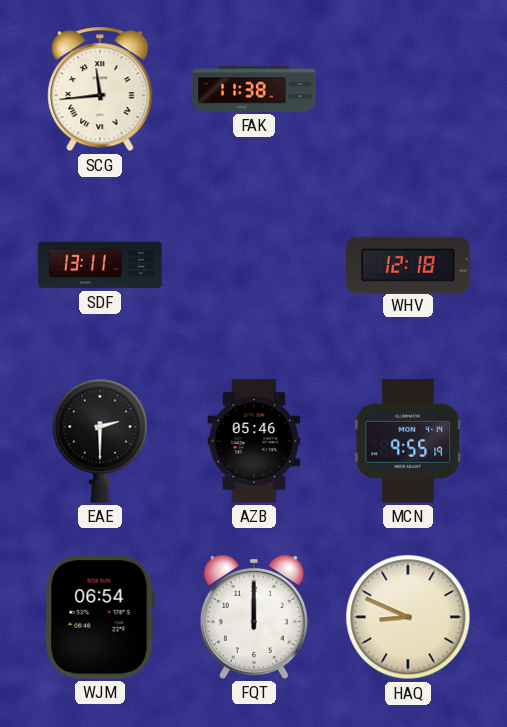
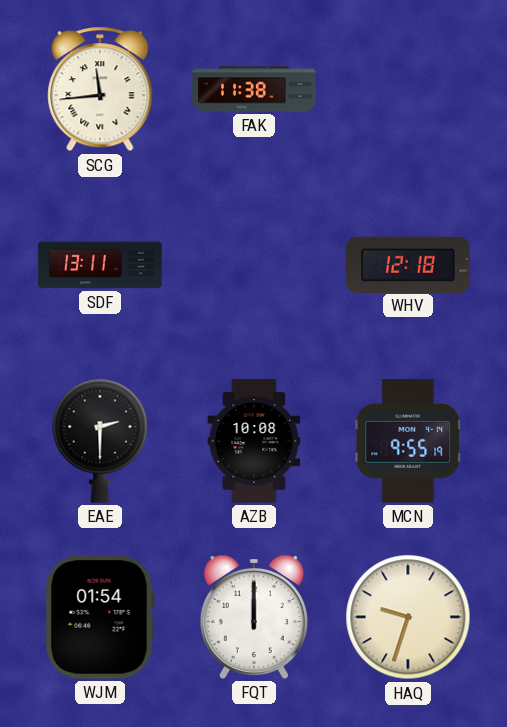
AZB: 05:46 -> 10:08 (254, 441)
WJM: 06:54 -> 01:54 (100, 618)
HAQ: 8:49 -> 9:33 (408, 617)
